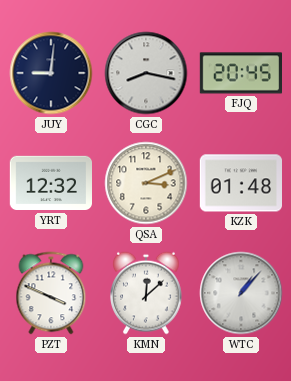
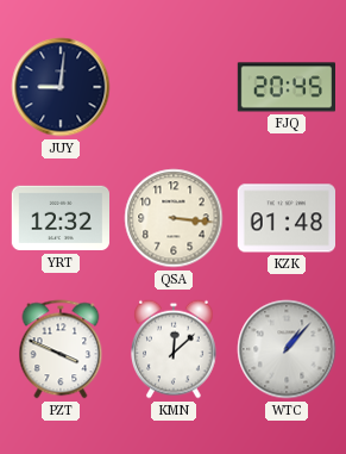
CGC: 8:17 -> none (146, 73)
QSA: 3:11 -> 3:16 (174, 218)
